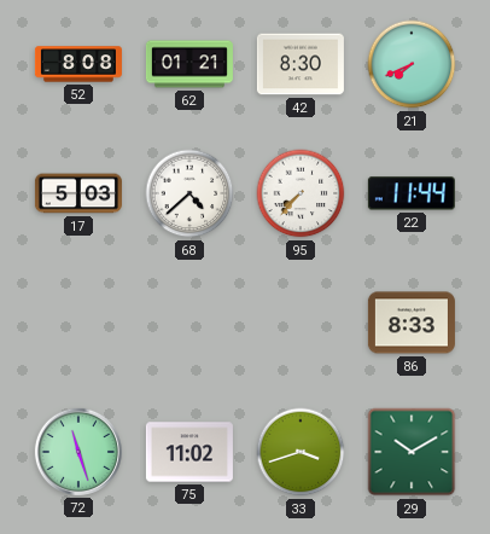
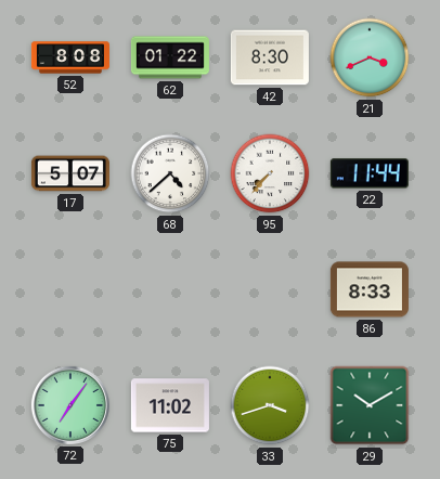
62: 01:21 -> 01:22 (170, 57)
21: 7:41 -> 3:41 (370, 57)
17: 5:03 -> 5:07 (70, 173)
72: 11:27 -> 7:06 (70, 405)
